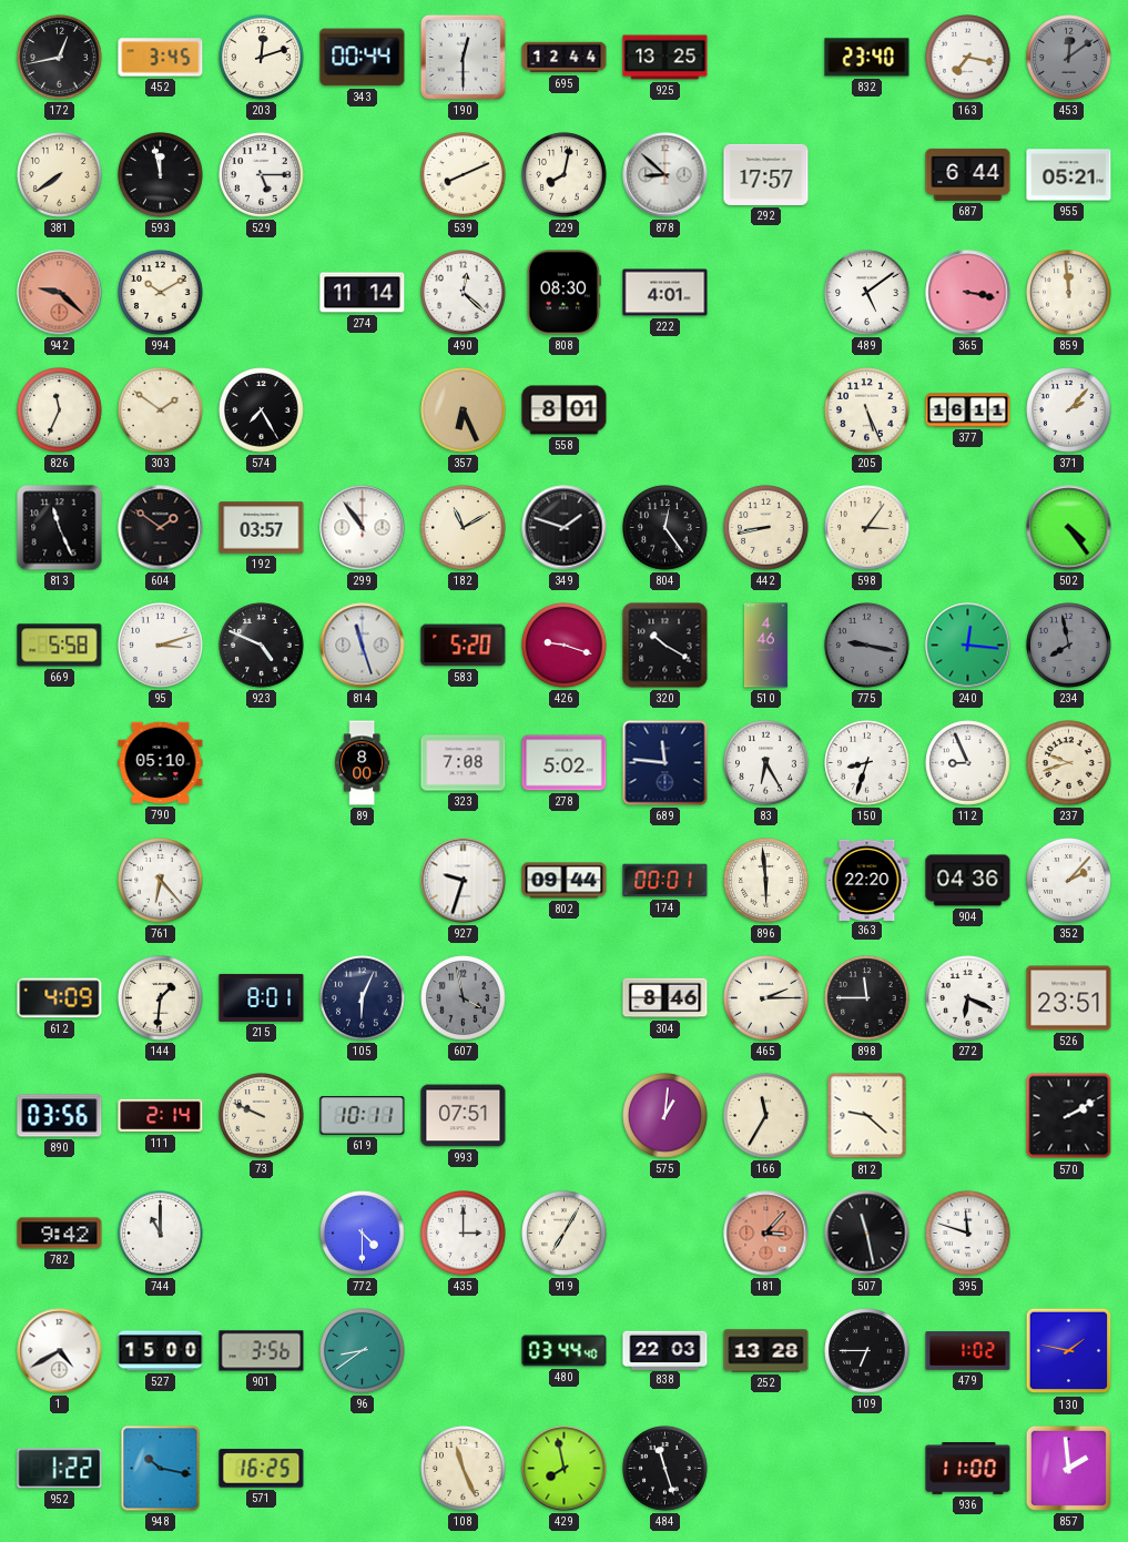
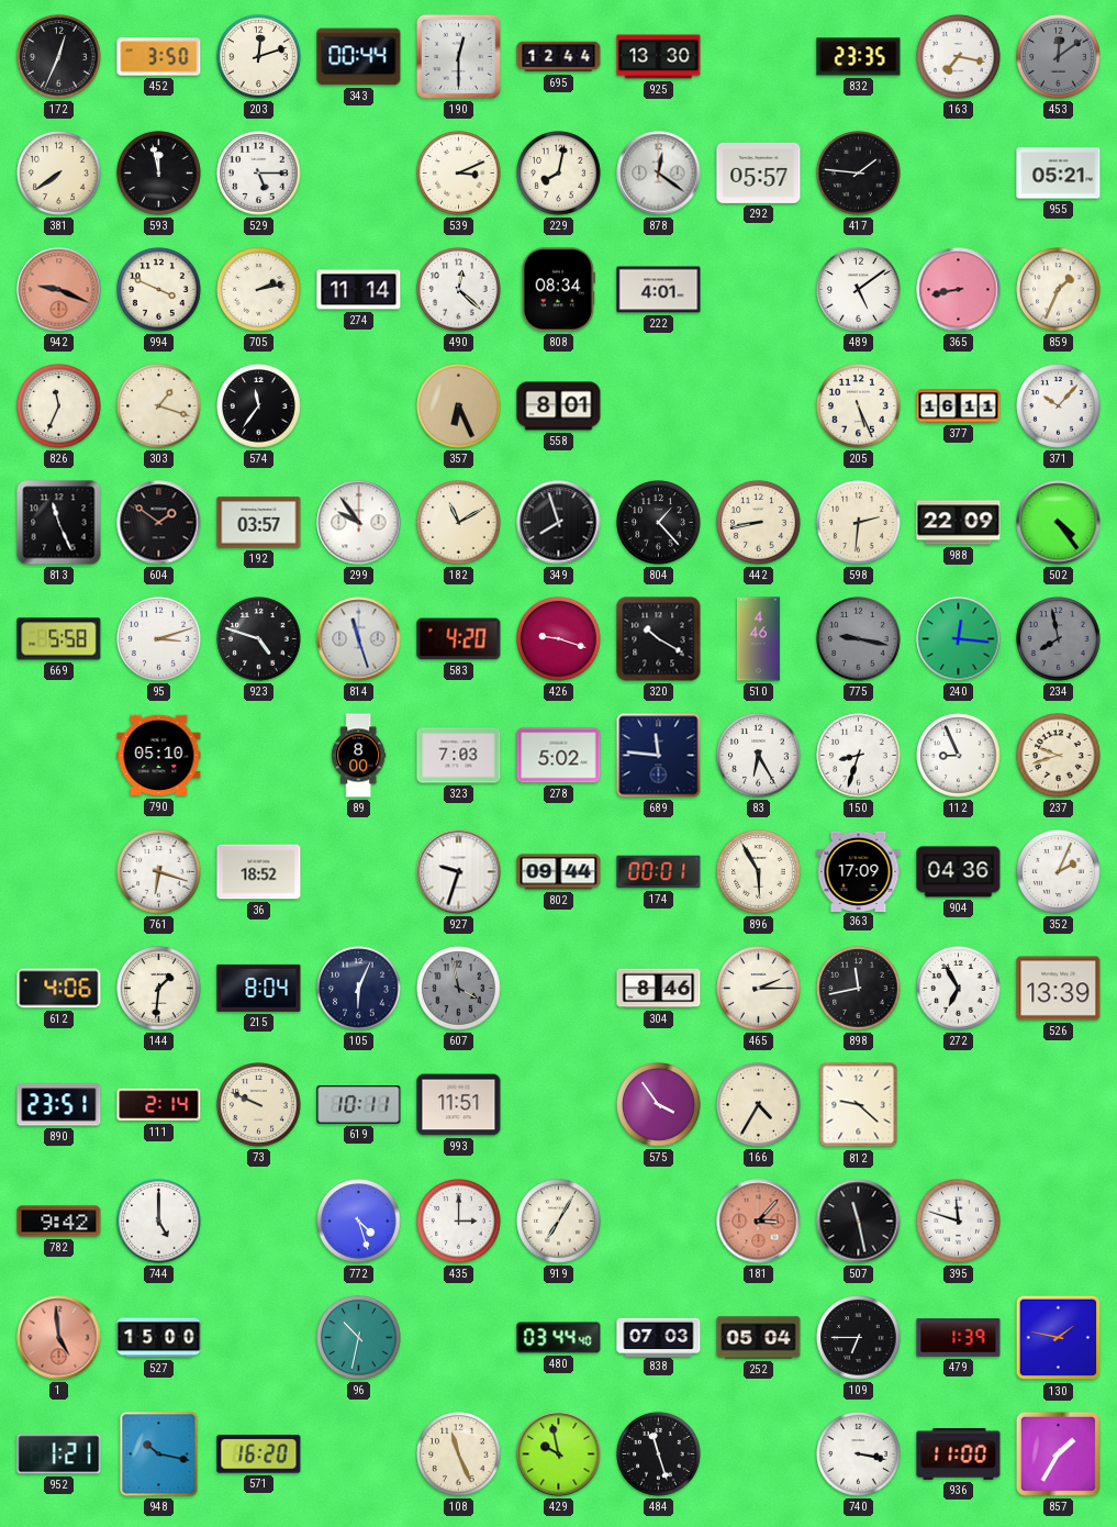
172: 12:43 -> 12:34 (59, 57)
452: 3:45 -> 3:50 (159, 57)
925: 13:25 -> 13:30 (659, 57)
832: 23:40 -> 23:35 (859, 57)
539: 8:11 -> 3:11 (459, 174)
878: 8:52 -> 12:21 (659, 174)
292: 17:57 -> 05:57 (759, 172)
417: none -> 1:46 (859, 174)
687: 6:44 -> none (968, 174)
942: 9:22 -> 9:19 (59, 290)
994: 10:10 -> 3:49 (159, 290)
705: none -> 2:13 (259, 290)
808: 08:30 -> 08:34 (558, 290)
365: 3:17 -> 8:43 (959, 290)
859: 11:59 -> 1:34 (1059, 290)
303: 1:51 -> 1:18 (159, 406)
574: 7:25 -> 11:36 (259, 406)
371: 2:07 -> 10:07 (1059, 406)
299: 10:54 -> 9:54 (359, 523)
349: 1:48 -> 7:57 (559, 523)
804: 12:24 -> 1:23 (659, 523)
598: 3:06 -> 2:31 (859, 523)
988: none -> 22:09 (959, 523)
923: 4:49 -> 4:48 (259, 639)
583: 5:20 -> 4:20 (459, 639)
323: 7:08 -> 7:03 (459, 756)
761: 6:23 -> 6:18 (159, 872)
36: none -> 18:52 (259, 872)
896: 5:59 -> 5:55 (759, 872)
363: 22:20 -> 17:09 (859, 871)
352: 2:07 -> 2:04 (1059, 872)
612: 4:09 -> 4:06 (59, 989)
215: 8:01 -> 8:04 (259, 988)
898: 11:45 -> 11:43 (859, 989)
272: 6:19 -> 6:55 (959, 989)
526: 23:51 -> 13:39 (1059, 989)
890: 03:56 -> 23:51 (59, 1105)
993: 07:51 -> 11:51 (459, 1105)
575: 1:01 -> 3:54 (659, 1105)
166: 11:35 -> 4:35 (759, 1105)
570: 2:10 -> none (1069, 1116)
744: 11:00 -> 5:00 (159, 1222)
772: 4:30 -> 4:27 (359, 1222)
1: 4:40 -> 4:59 (59, 1338)
1 dial: white -> salmon (59, 1338)
901: 3:56 -> none (262, 1351)
96: 8:39 -> 10:32 (359, 1338)
838: 22:03 -> 07:03 (659, 1337)
252: 13:28 -> 05:04 (759, 1338)
479: 1:02 -> 1:39 (959, 1338)
952: 1:22 -> 1:21 (59, 1454)
571: 16:25 -> 16:20 (259, 1454)
429: 7:58 -> 9:58 (559, 1454)
740: none -> 3:17 (859, 1454)
857: 1:59 -> 1:35 (1058, 1453)
